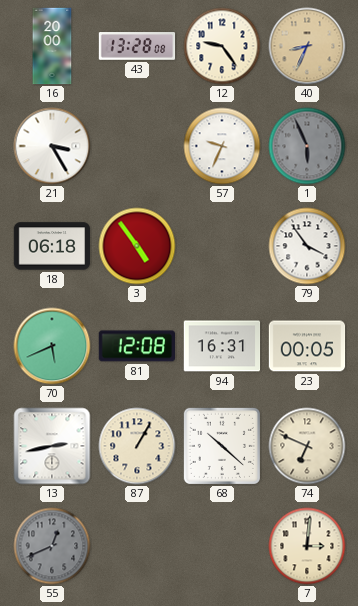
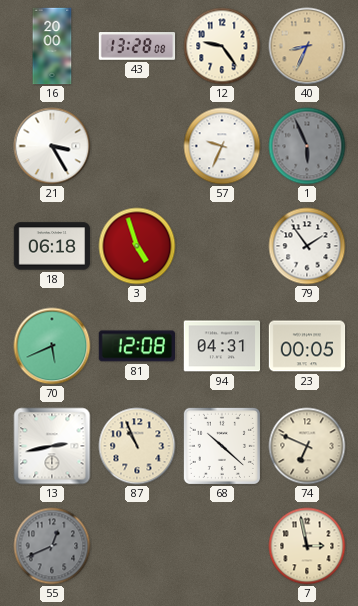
3: 4:54 -> 4:57 (137, 246)
79: 3:54 -> 1:54 (307, 246)
94: 16:31 -> 04:31 (222, 346)
87: 1:05 -> 10:56 (137, 446)
7: 3:01 -> 2:58 (307, 546)
